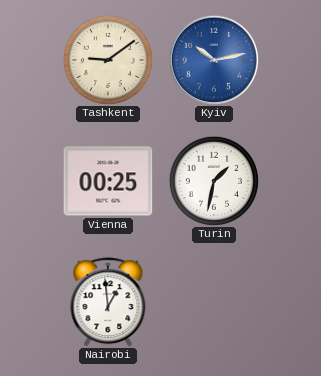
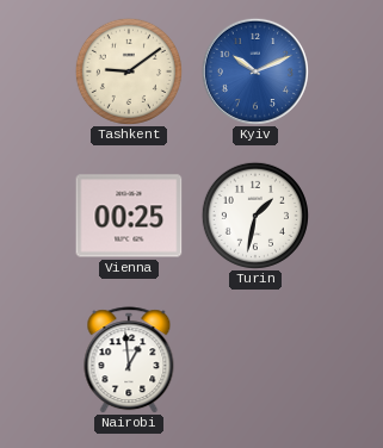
Kyiv: 10:13 -> 10:11 (255, 71)
